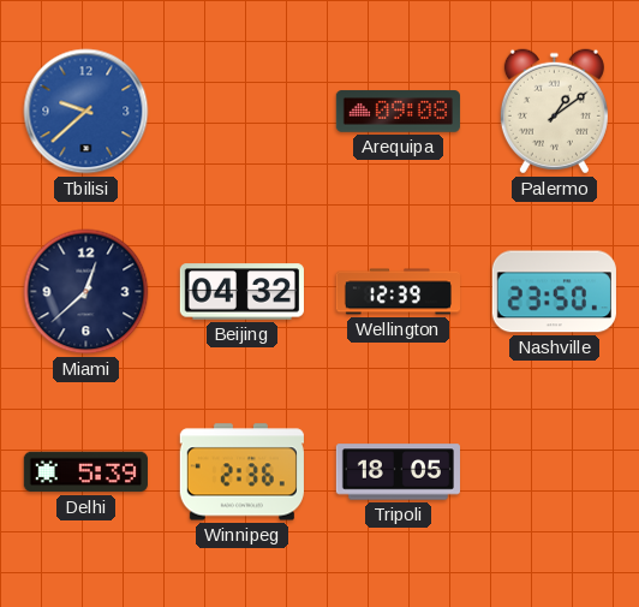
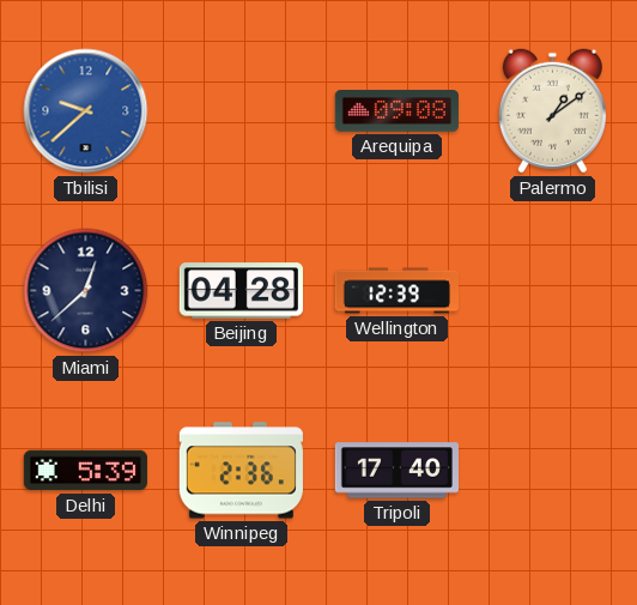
Beijing: 04:32 -> 04:28 (241, 291)
Nashville: 23:50 -> none (554, 292)
Tripoli: 18:05 -> 17:40 (396, 471)
